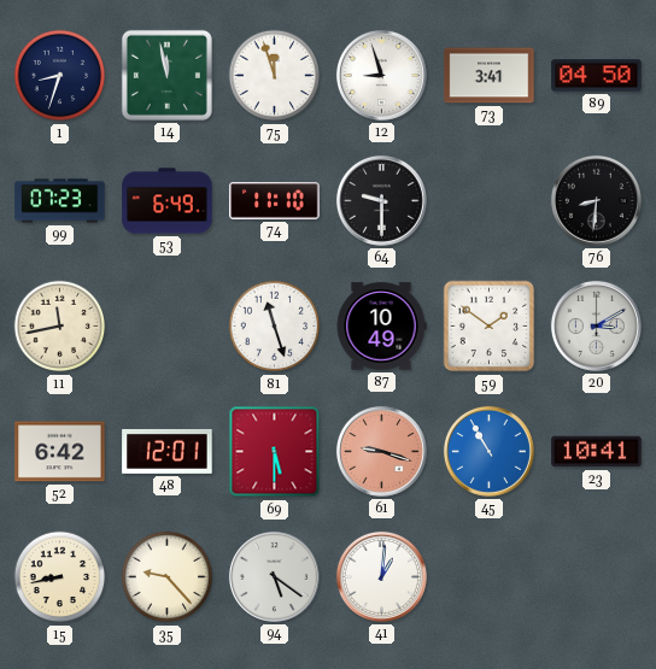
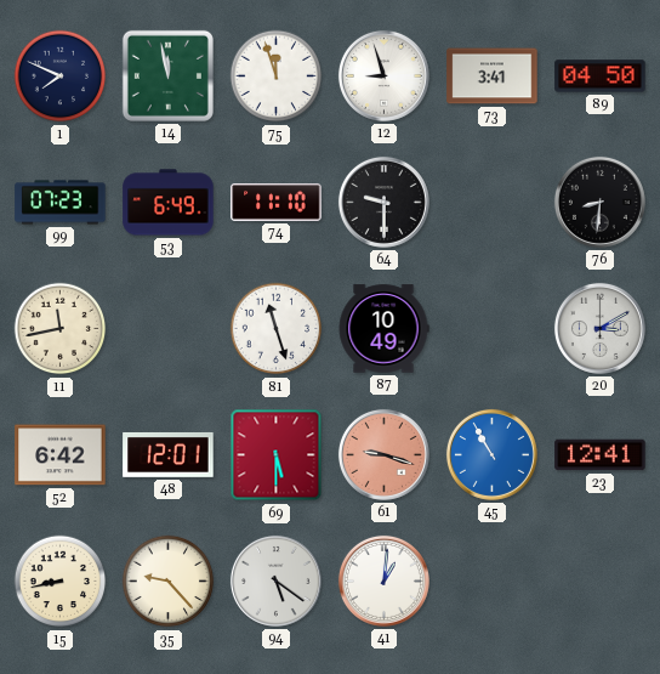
1: 8:33 -> 7:49 (61, 77)
59: 1:51 -> none (490, 327)
23: 10:41 -> 12:41 (601, 455)
